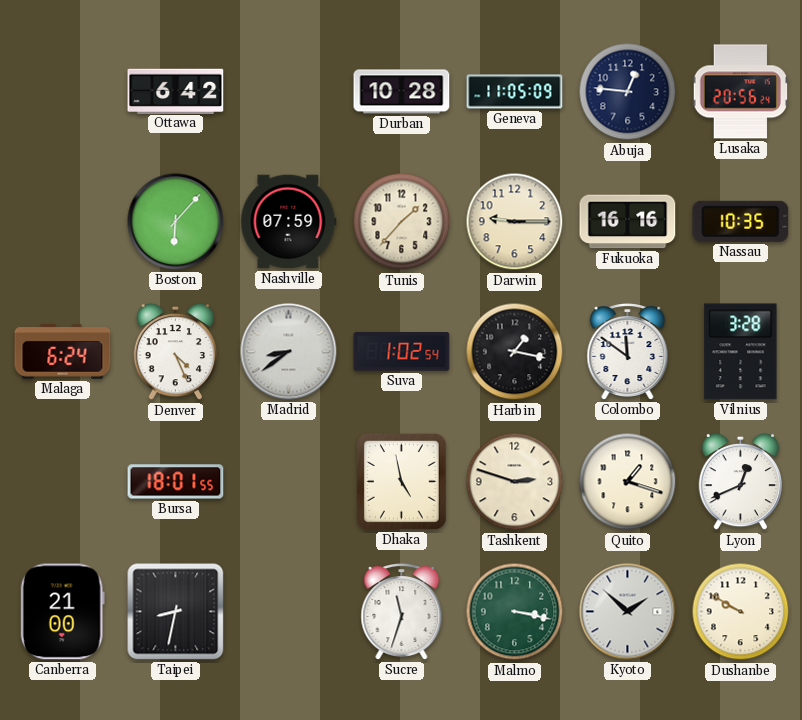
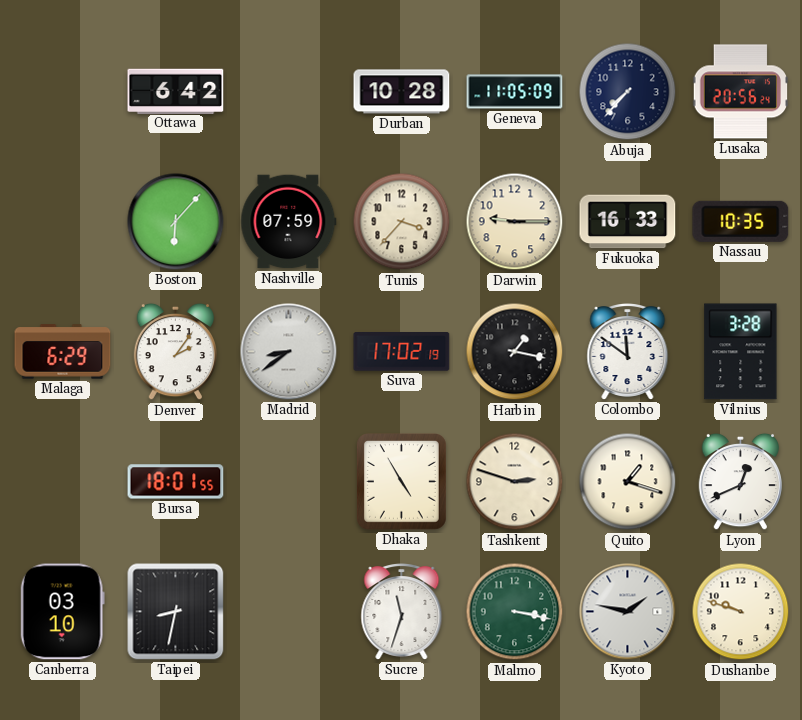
Abuja: 12:46 -> 7:37 (628, 92)
Tunis: 1:37 -> 3:37 (402, 222)
Fukuoka: 16:16 -> 16:33 (628, 222)
Malaga: 6:24 -> 6:29 (63, 352)
Denver: 4:26 -> 2:06 (175, 352)
Suva: 1:02 -> 17:02 (402, 352)
Dhaka: 4:58 -> 4:55 (402, 482)
Canberra: 21:00 -> 03:10 (62, 612)
Kyoto: 1:52 -> 1:47 (628, 612)
Dushanbe: 9:50 -> 9:48 (741, 612)
